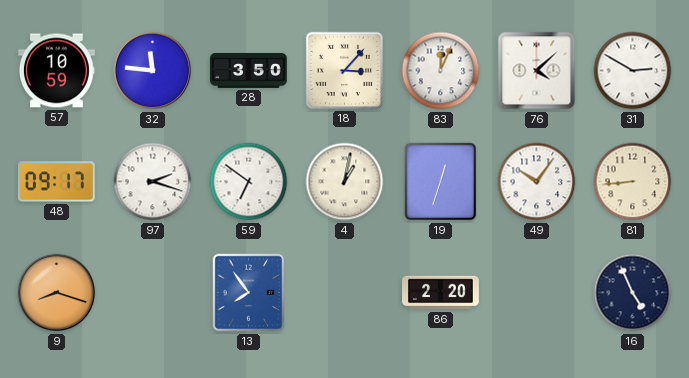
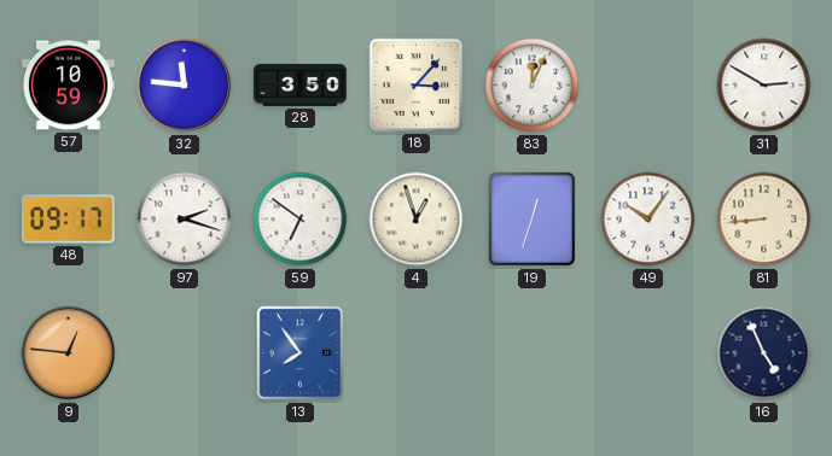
76: 4:08 -> none (537, 71)
4: 1:02 -> 12:57 (417, 220)
9: 8:18 -> 12:46 (69, 353)
86: 2:20 -> none (441, 293)
